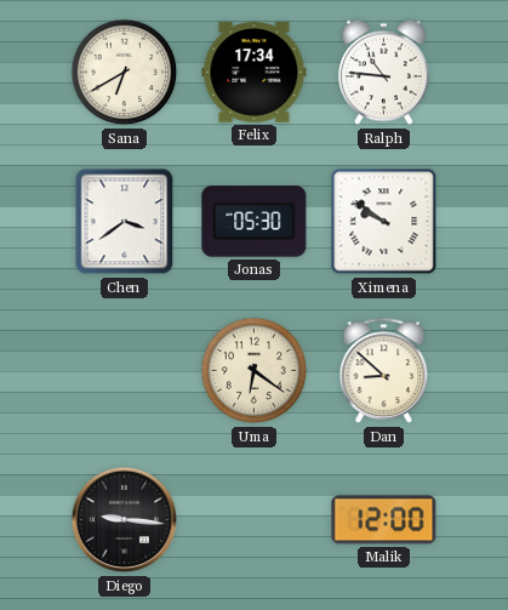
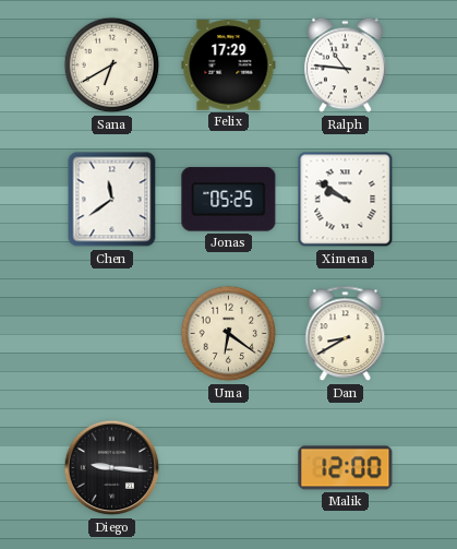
Felix: 17:34 -> 17:29 (229, 65)
Chen: 3:39 -> 11:39 (112, 200)
Jonas: 05:30 -> 05:25 (229, 200)
Dan: 8:52 -> 8:40 (346, 334)
